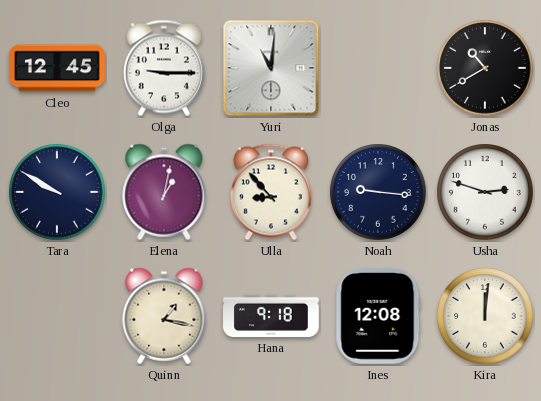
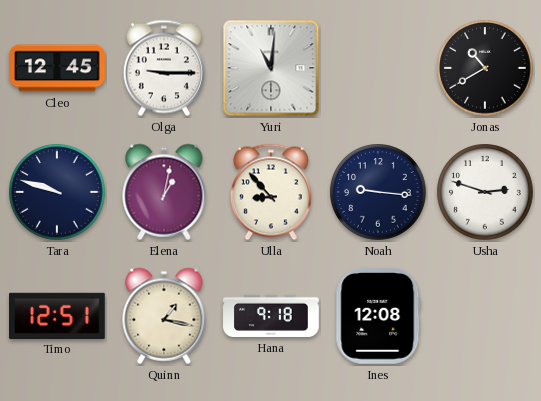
Tara: 9:50 -> 9:48 (57, 192)
Timo: none -> 12:51 (58, 315)
Kira: 12:01 -> none (485, 316)
